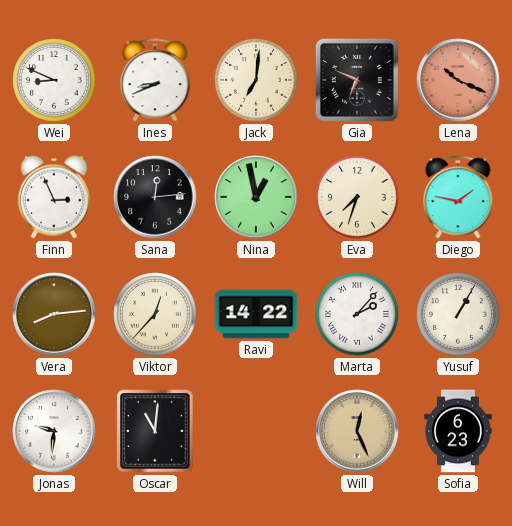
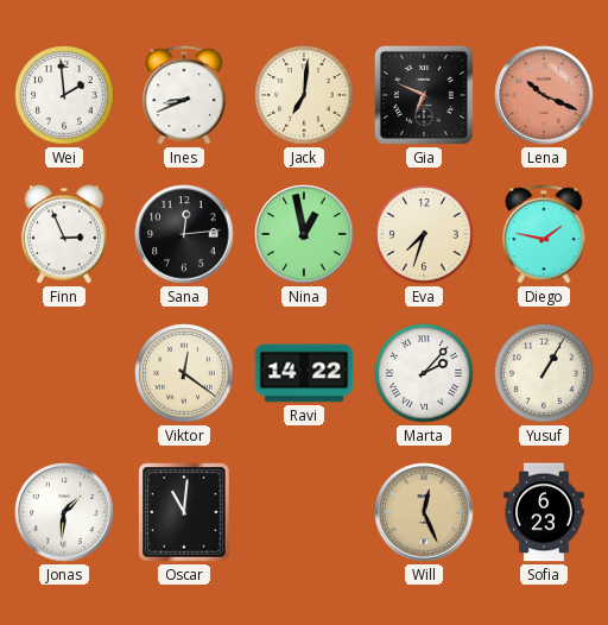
Wei: 8:49 -> 1:59 (64, 95)
Vera: 8:14 -> none (54, 314)
Viktor: 12:37 -> 12:21 (184, 373)
Jonas: 9:31 -> 1:31 (64, 512)
